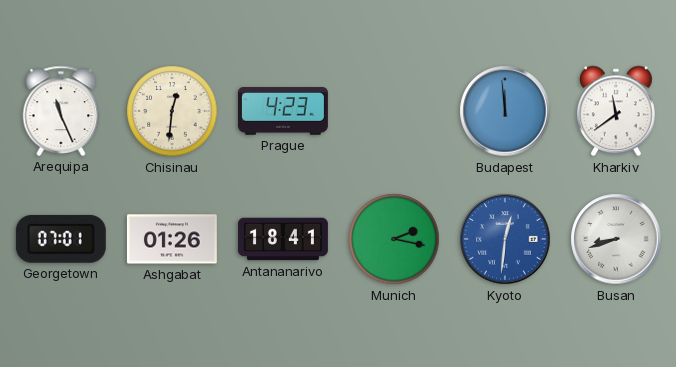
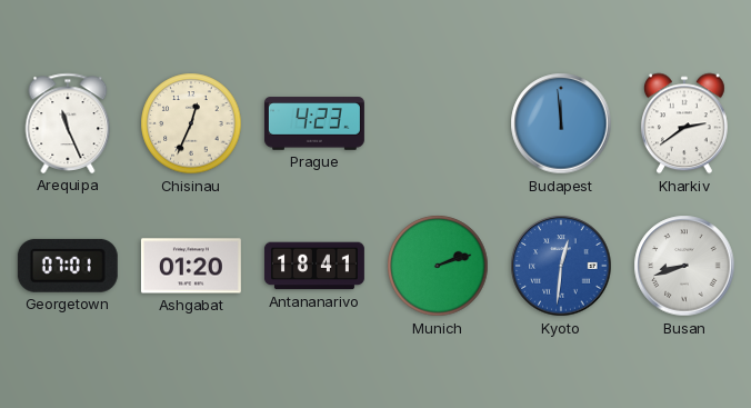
Chisinau: 12:31 -> 12:34 (191, 123)
Kharkiv: 11:39 -> 2:39 (684, 123)
Ashgabat: 01:26 -> 01:20 (191, 266)
Munich: 2:17 -> 2:12 (438, 266)
